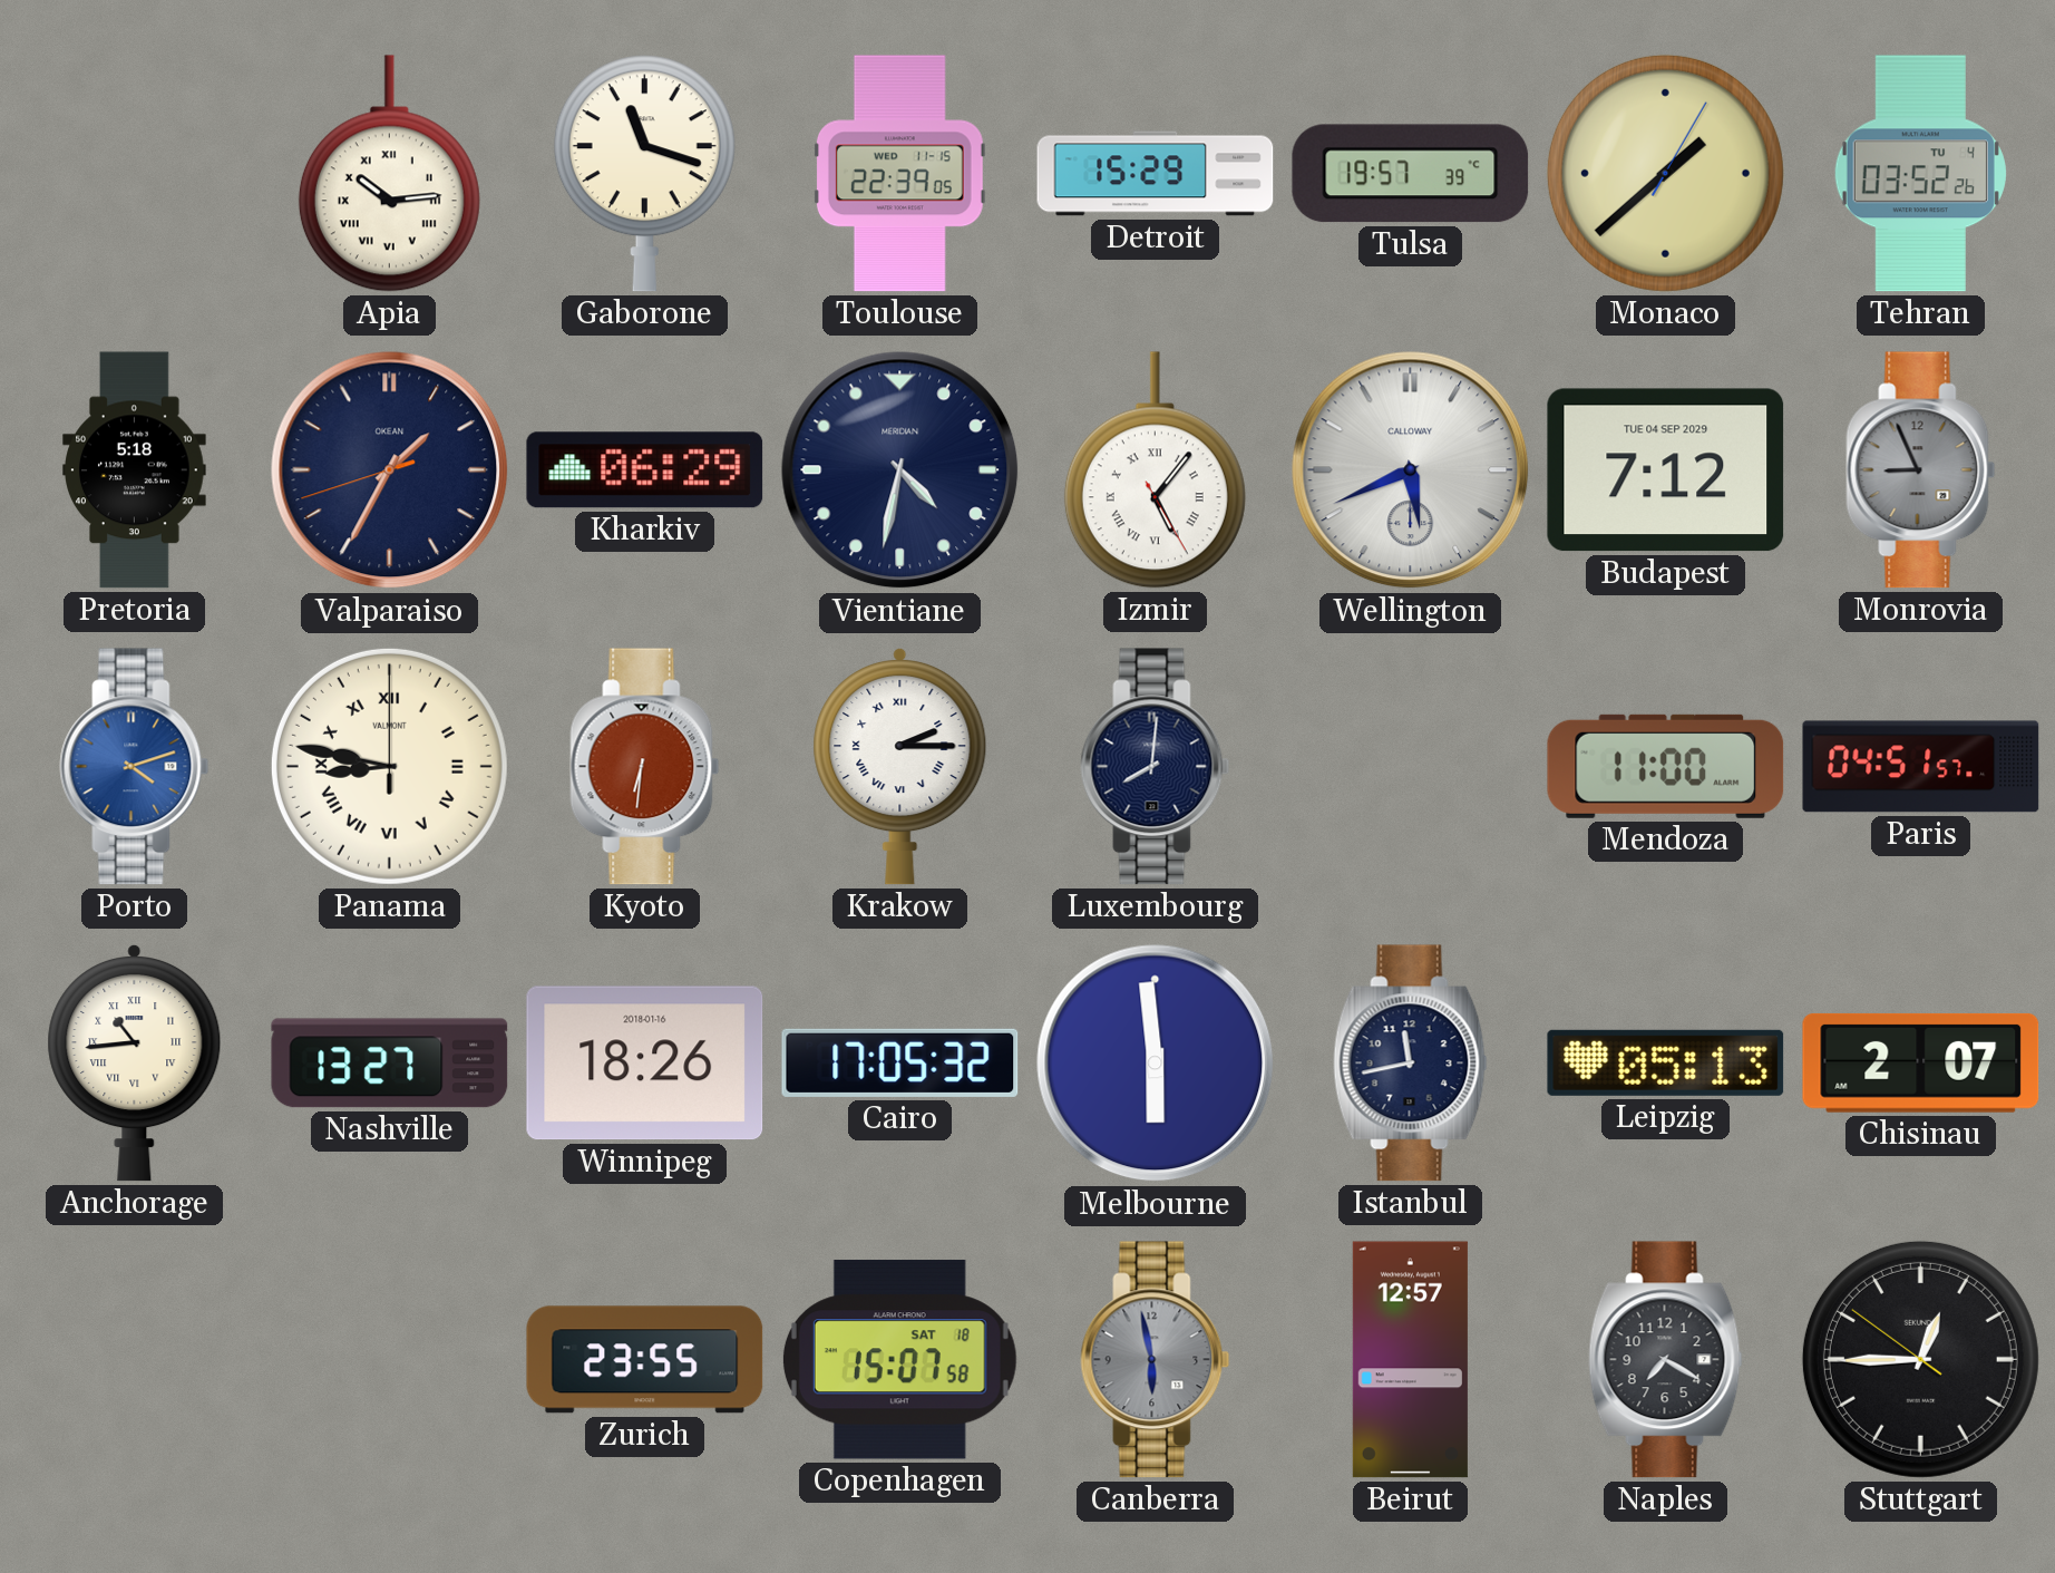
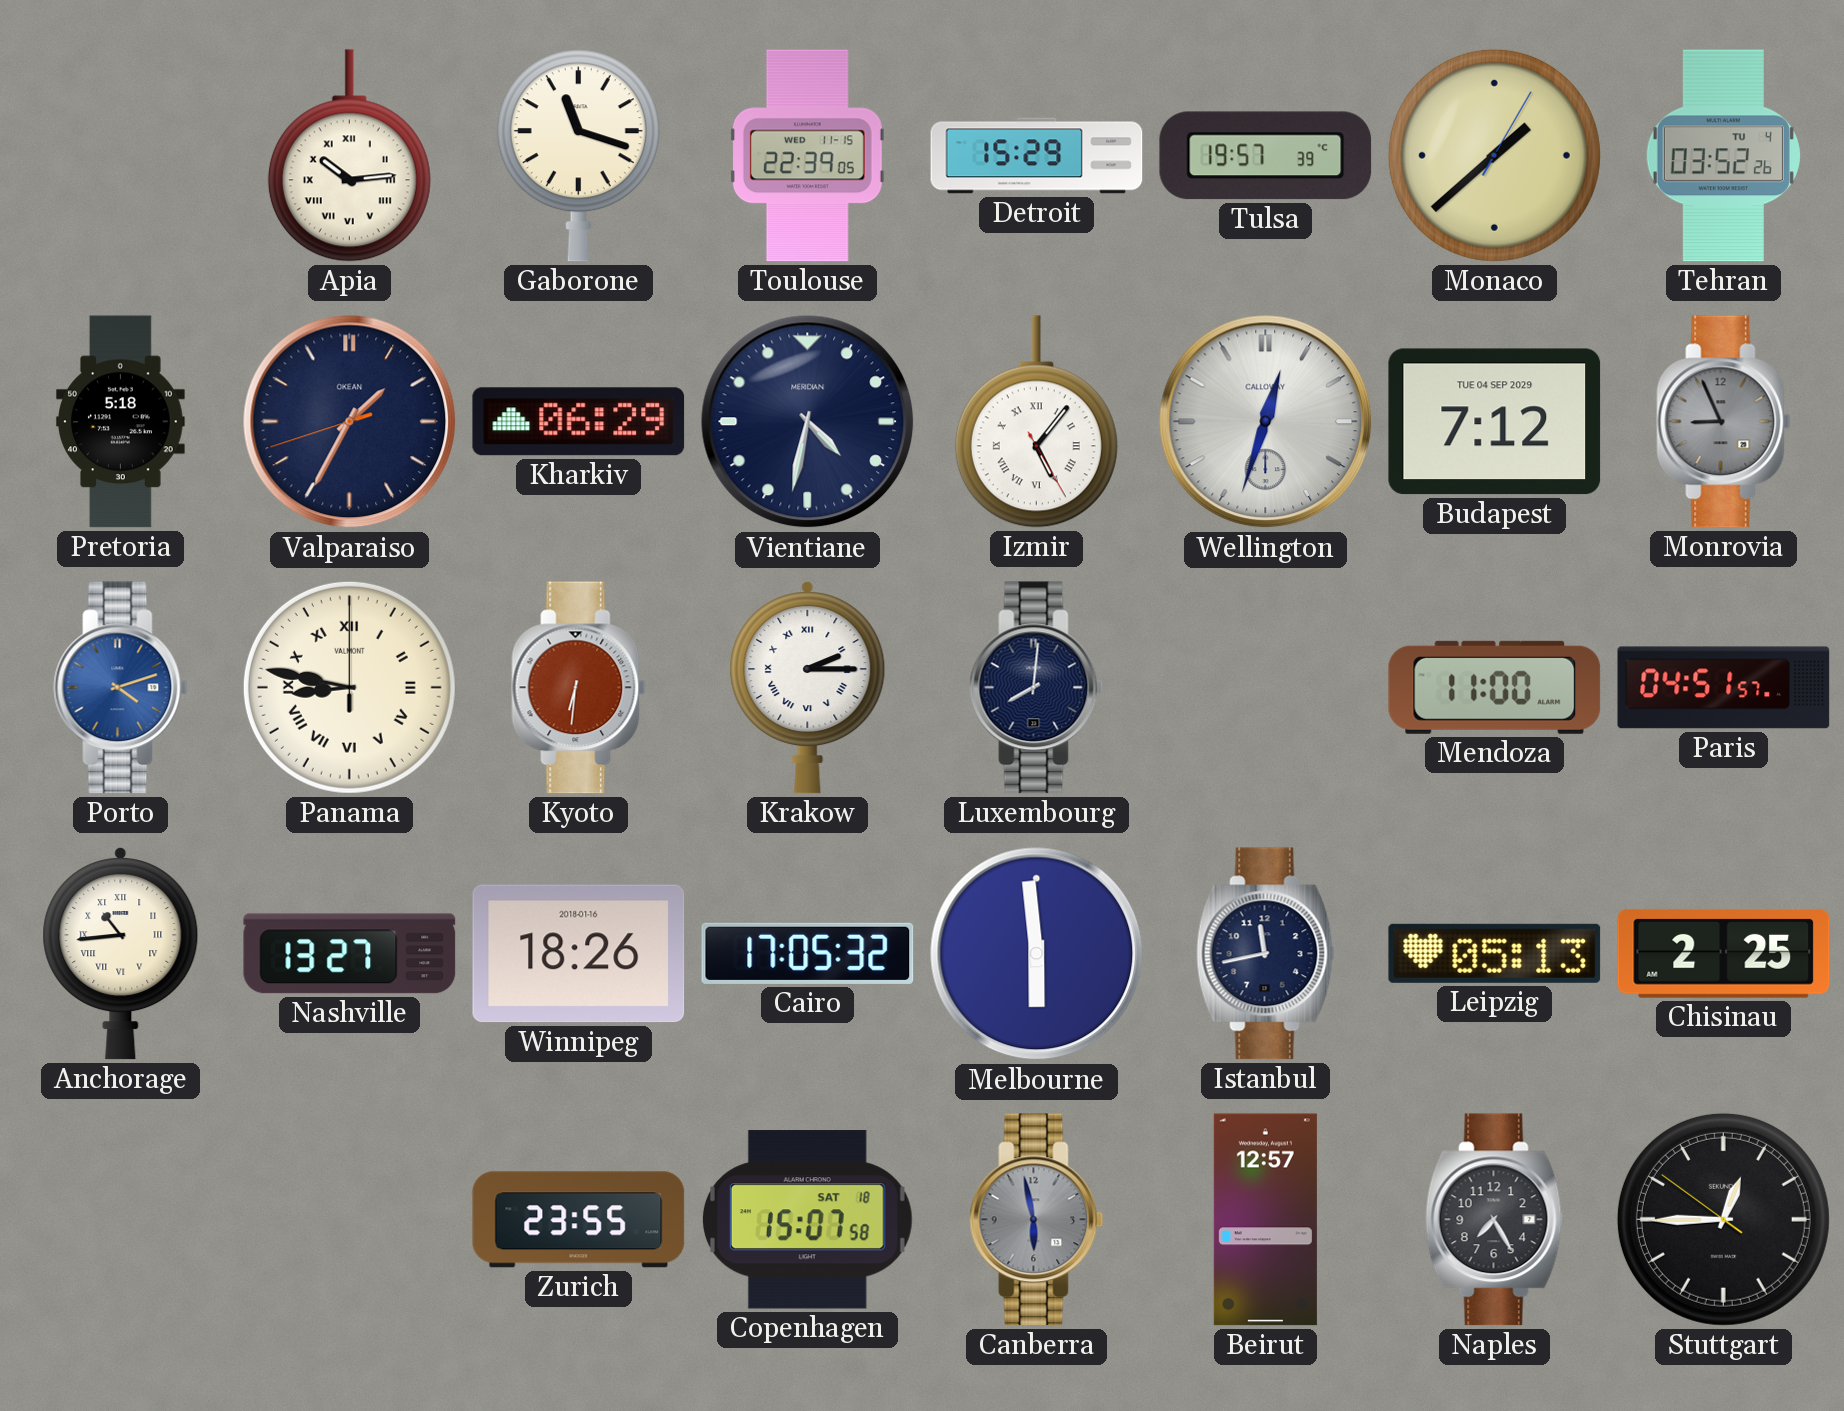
Wellington: 5:41 -> 12:33 (1266, 422)
Chisinau: 2:07 -> 2:25 (1724, 953)
Naples: 7:20 -> 7:25 (1495, 1220)
